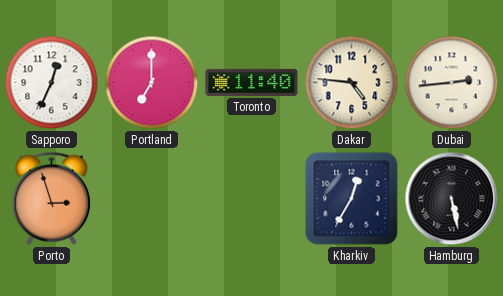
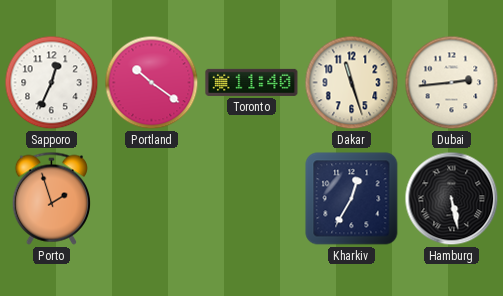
Portland: 7:00 -> 10:21 (152, 83)
Dakar: 4:46 -> 11:27 (352, 83)
Porto: 2:57 -> 1:57 (51, 198)
